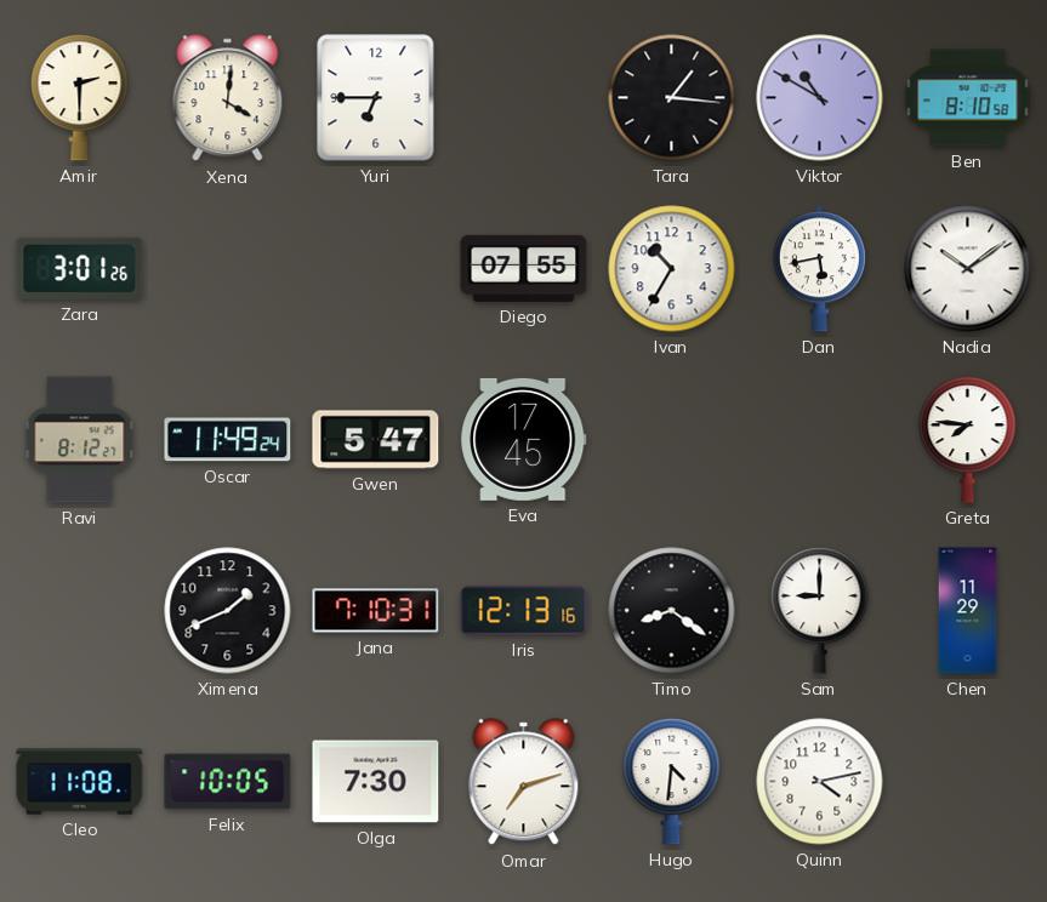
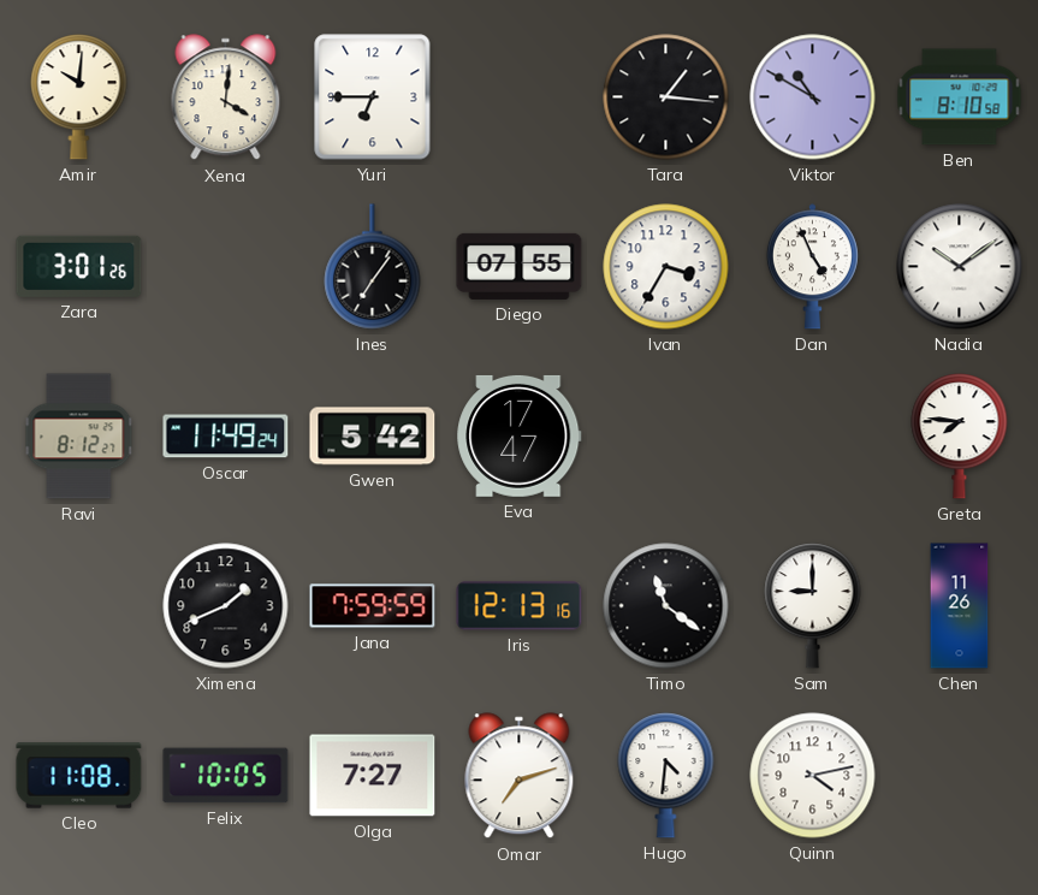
Amir: 2:30 -> 10:01 (79, 97)
Ines: none -> 7:06 (373, 267)
Ivan: 10:35 -> 3:35 (666, 267)
Dan: 5:43 -> 4:56 (812, 267)
Gwen: 5:47 -> 5:42 (373, 437)
Eva: 17:45 -> 17:47 (520, 435)
Jana: 7:10 -> 7:59 (373, 606)
Timo: 8:21 -> 11:21 (666, 606)
Chen: 11:29 -> 11:26 (960, 606)
Olga: 7:30 -> 7:27 (373, 776)
